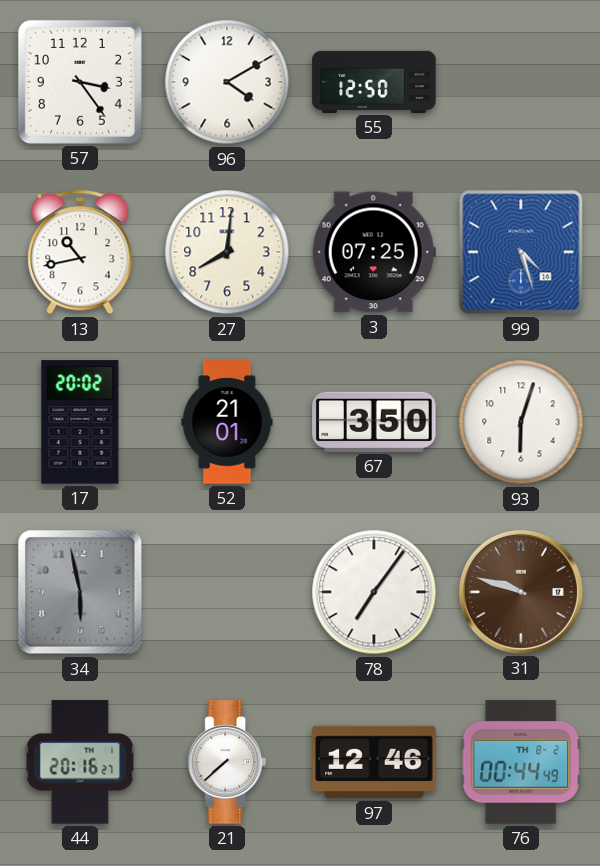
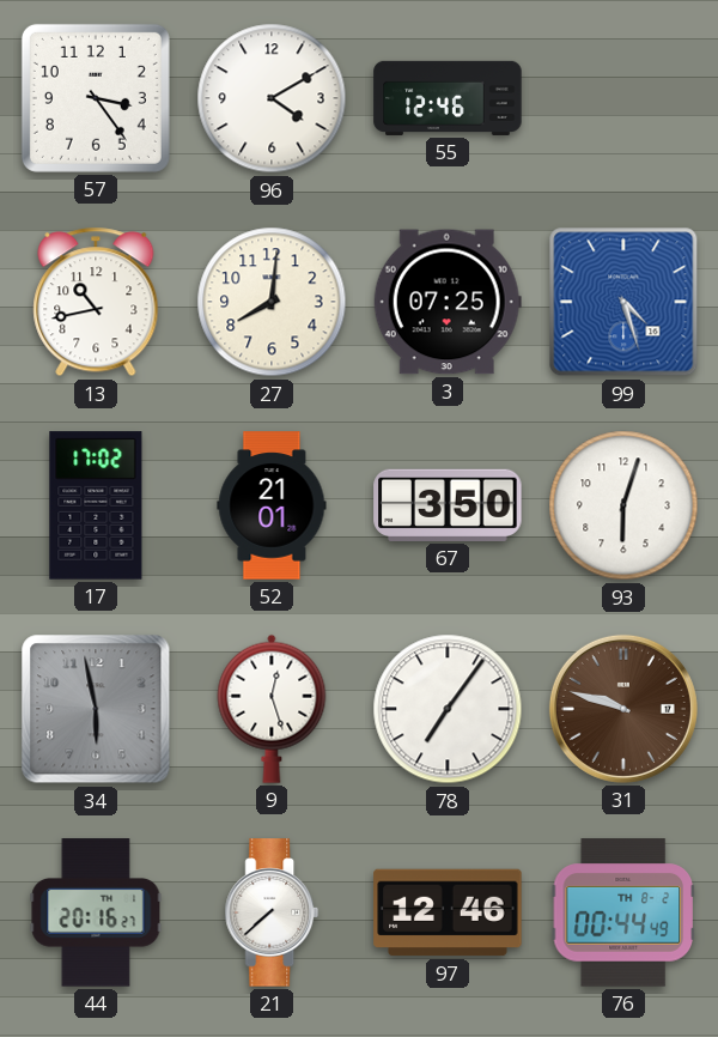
55: 12:50 -> 12:46 (448, 98)
17: 20:02 -> 17:02 (96, 505)
9: none -> 12:27 (272, 709)
